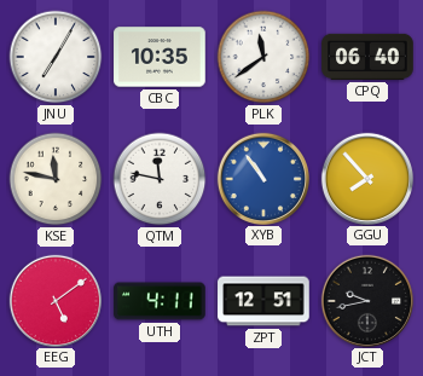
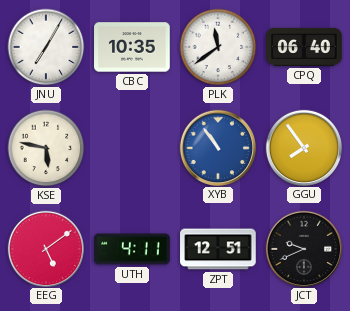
KSE: 11:47 -> 5:47 (46, 148)
QTM: 11:47 -> none (160, 179)
GGU: 7:53 -> 7:54 (303, 147)
JCT: 9:43 -> 9:41 (303, 248)
